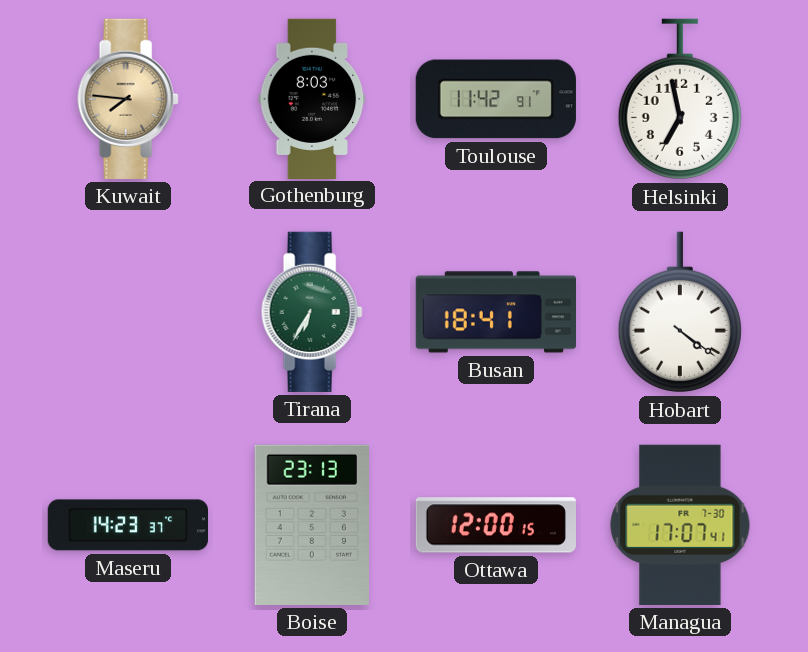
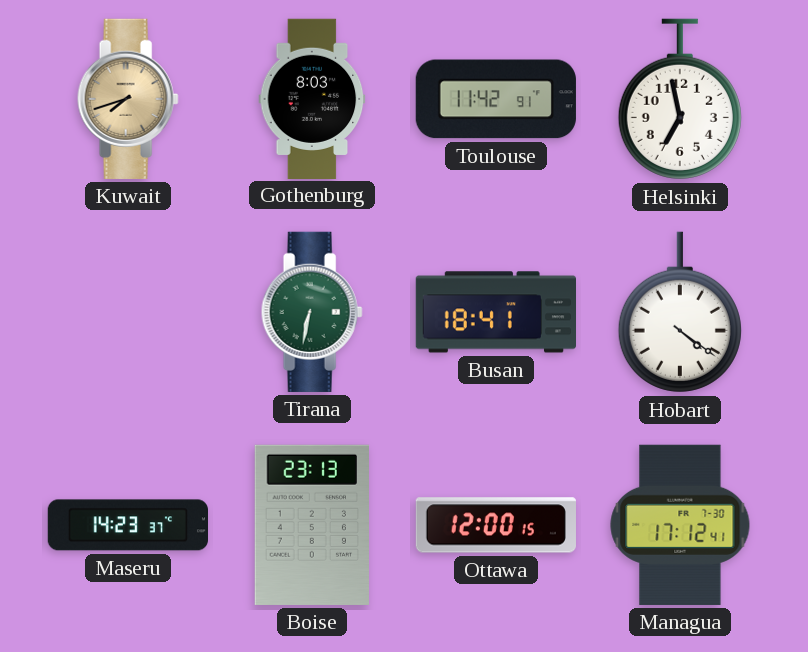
Kuwait: 7:46 -> 7:42 (128, 99)
Tirana: 6:35 -> 6:32 (312, 312)
Managua: 17:07 -> 17:12 (680, 525)
